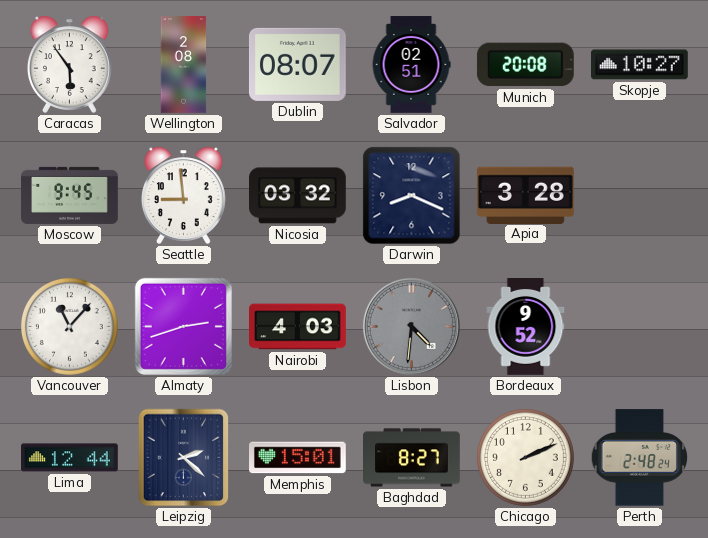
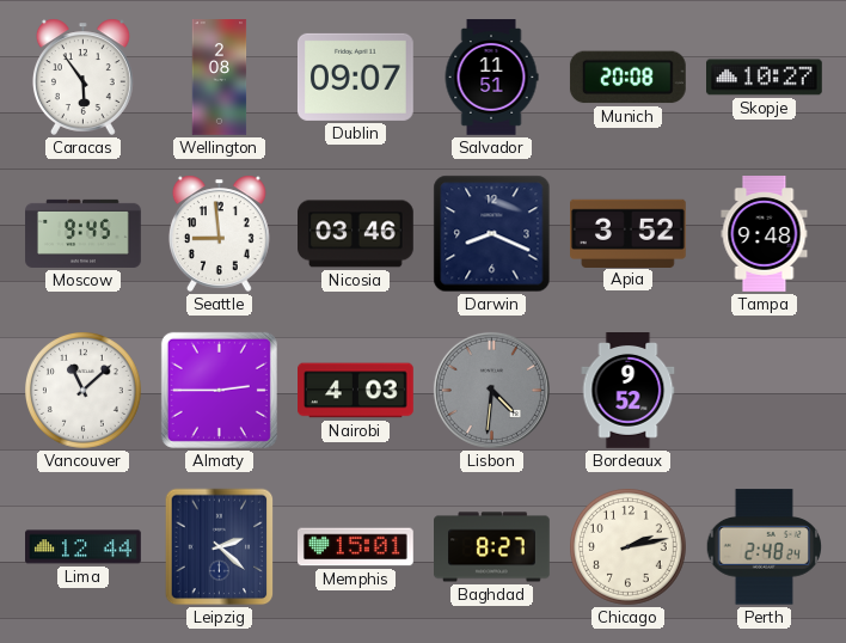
Dublin: 08:07 -> 09:07 (356, 76)
Salvador: 02:51 -> 11:51 (491, 78)
Nicosia: 03:32 -> 03:46 (356, 234)
Apia: 3:28 -> 3:52 (629, 233)
Tampa: none -> 9:48 (765, 234)
Vancouver: 11:07 -> 11:08 (84, 391)
Almaty: 2:42 -> 2:45 (219, 390)
Chicago: 2:11 -> 2:13 (629, 547)
